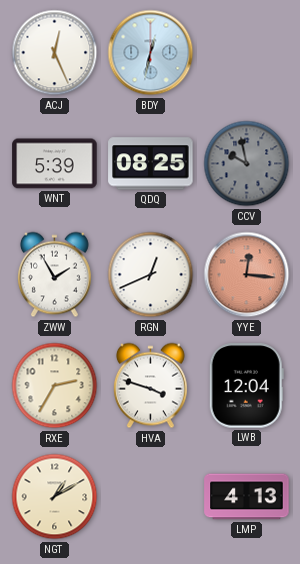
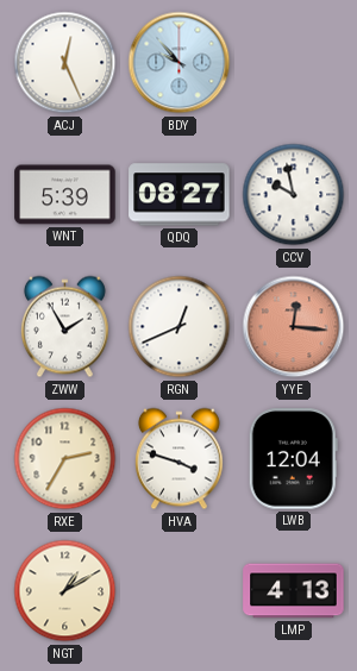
BDY: 12:32 -> 9:53 (180, 63)
QDQ: 08:25 -> 08:27 (180, 195)
CCV dial: grey -> white (294, 195)
